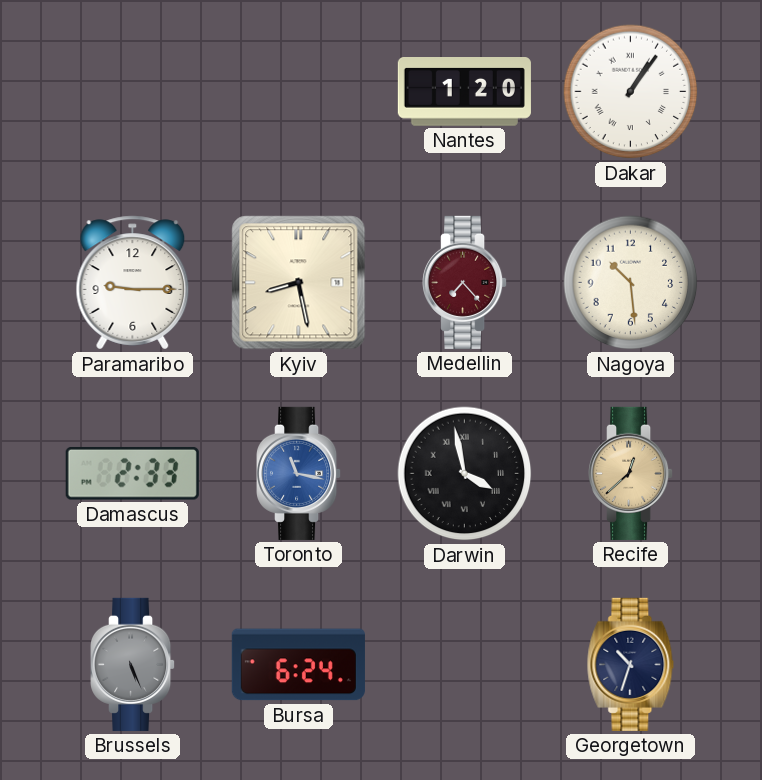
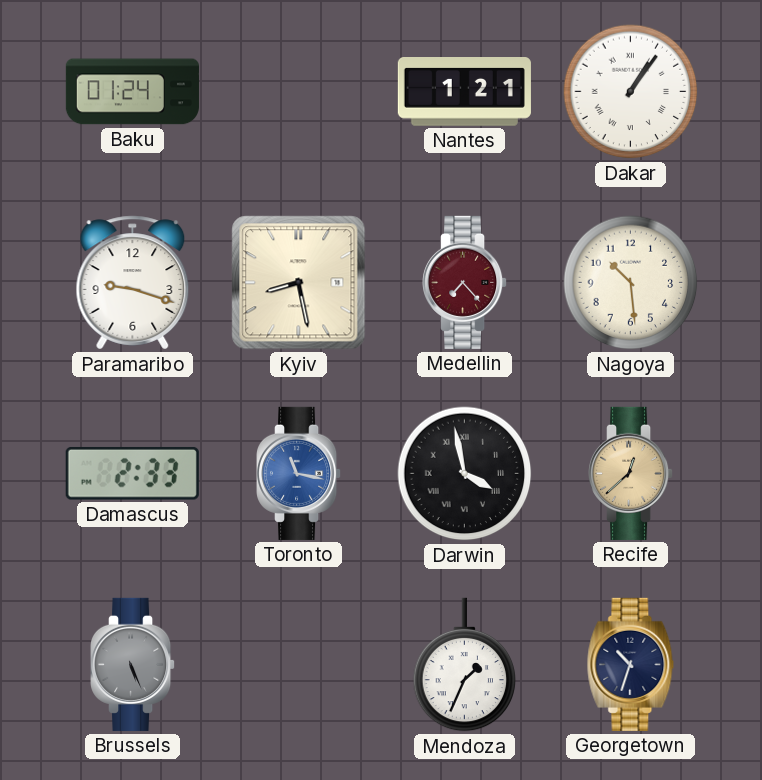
Baku: none -> 01:24 (132, 92)
Nantes: 1:20 -> 1:21 (464, 92)
Paramaribo: 9:15 -> 9:18 (133, 283)
Bursa: 6:24 -> none (298, 665)
Mendoza: none -> 1:34 (465, 665)
